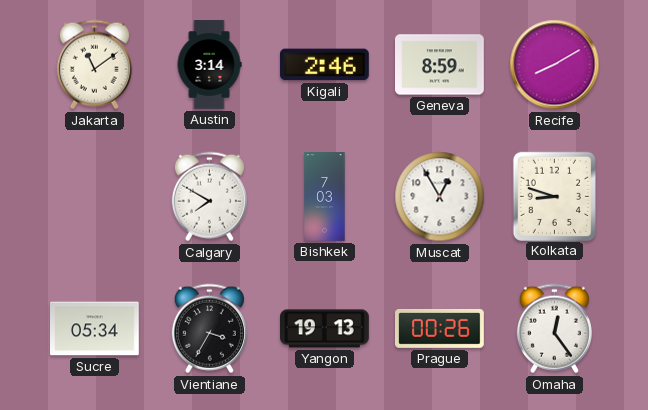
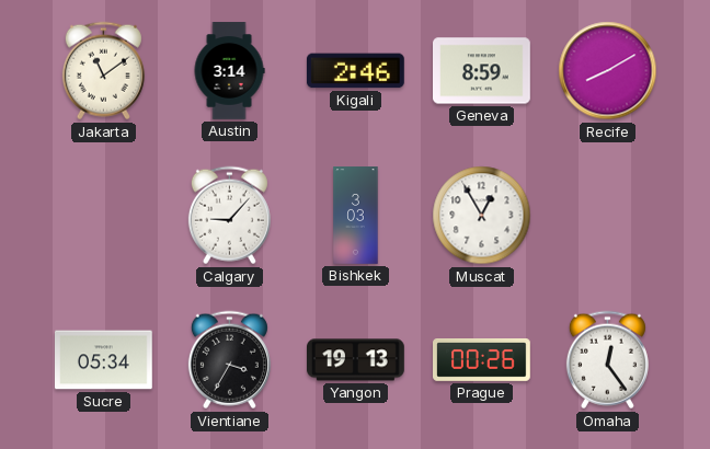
Calgary: 7:50 -> 9:07 (229, 216)
Bishkek: 7:03 -> 3:03 (356, 216)
Kolkata: 8:48 -> none (554, 196)
